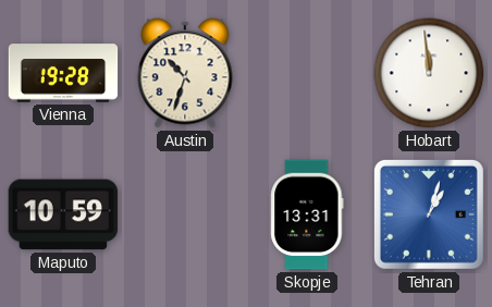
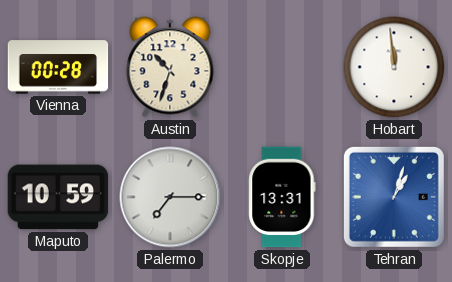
Vienna: 19:28 -> 00:28 (58, 67)
Palermo: none -> 7:15 (170, 197)
